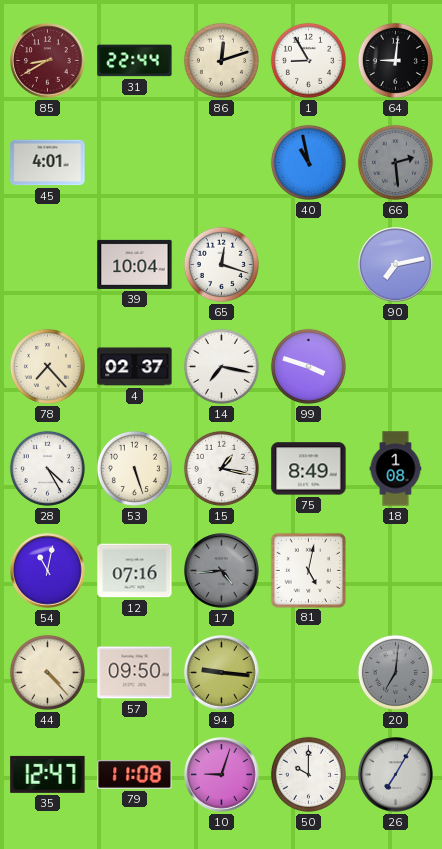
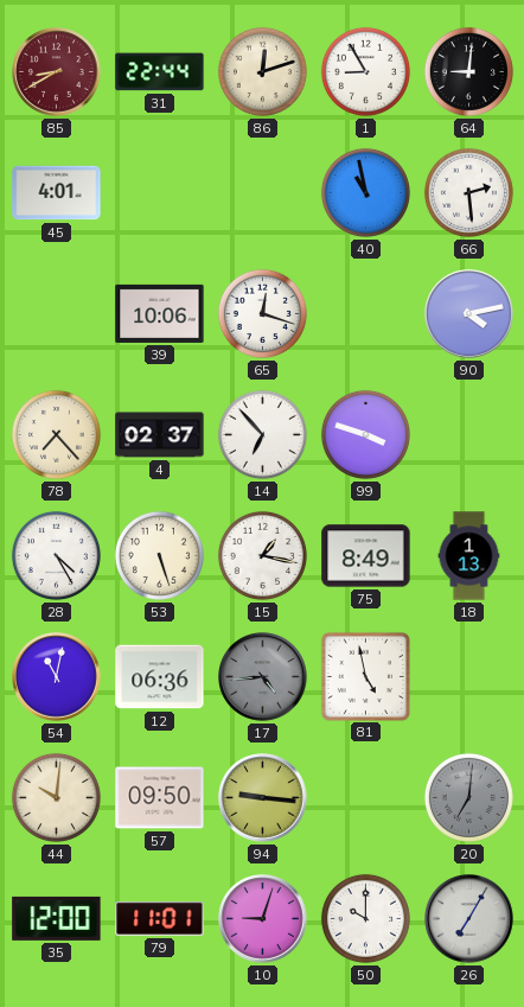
66 dial: grey -> white (468, 192)
39: 10:04 -> 10:06 (160, 313)
90: 7:13 -> 4:13 (469, 314)
14: 7:17 -> 6:53 (262, 434)
18: 1:08 -> 1:13 (469, 556)
12: 07:16 -> 06:36 (160, 677)
81: 5:02 -> 4:58 (365, 676)
44: 4:23 -> 10:01 (56, 797)
35: 12:47 -> 12:00 (57, 918)
79: 11:08 -> 11:01 (160, 919)
